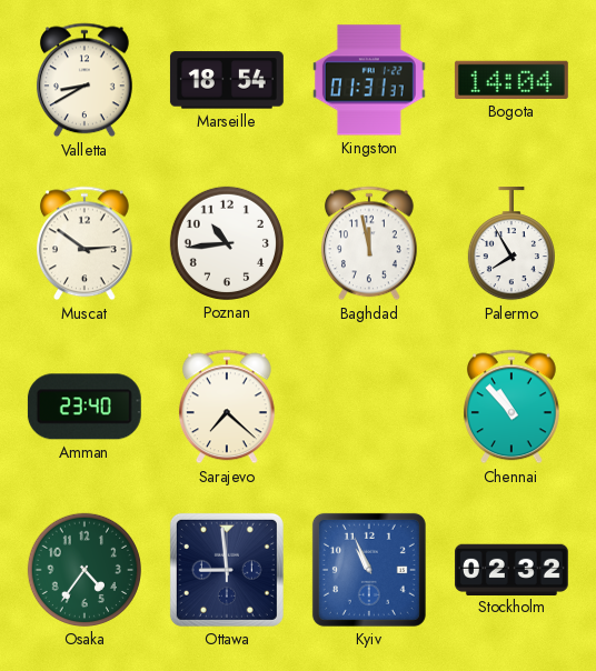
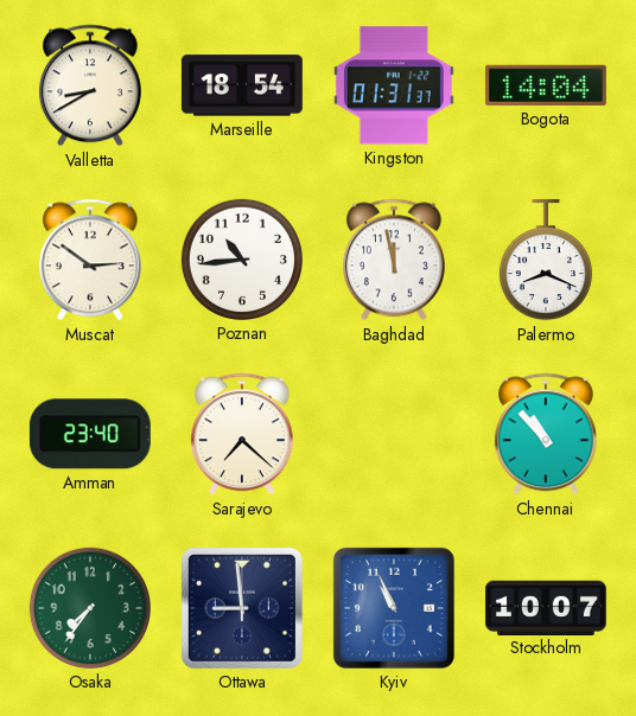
Palermo: 7:55 -> 8:19 (546, 260)
Osaka: 4:36 -> 7:36 (90, 608)
Stockholm: 02:32 -> 10:07 (546, 607)
